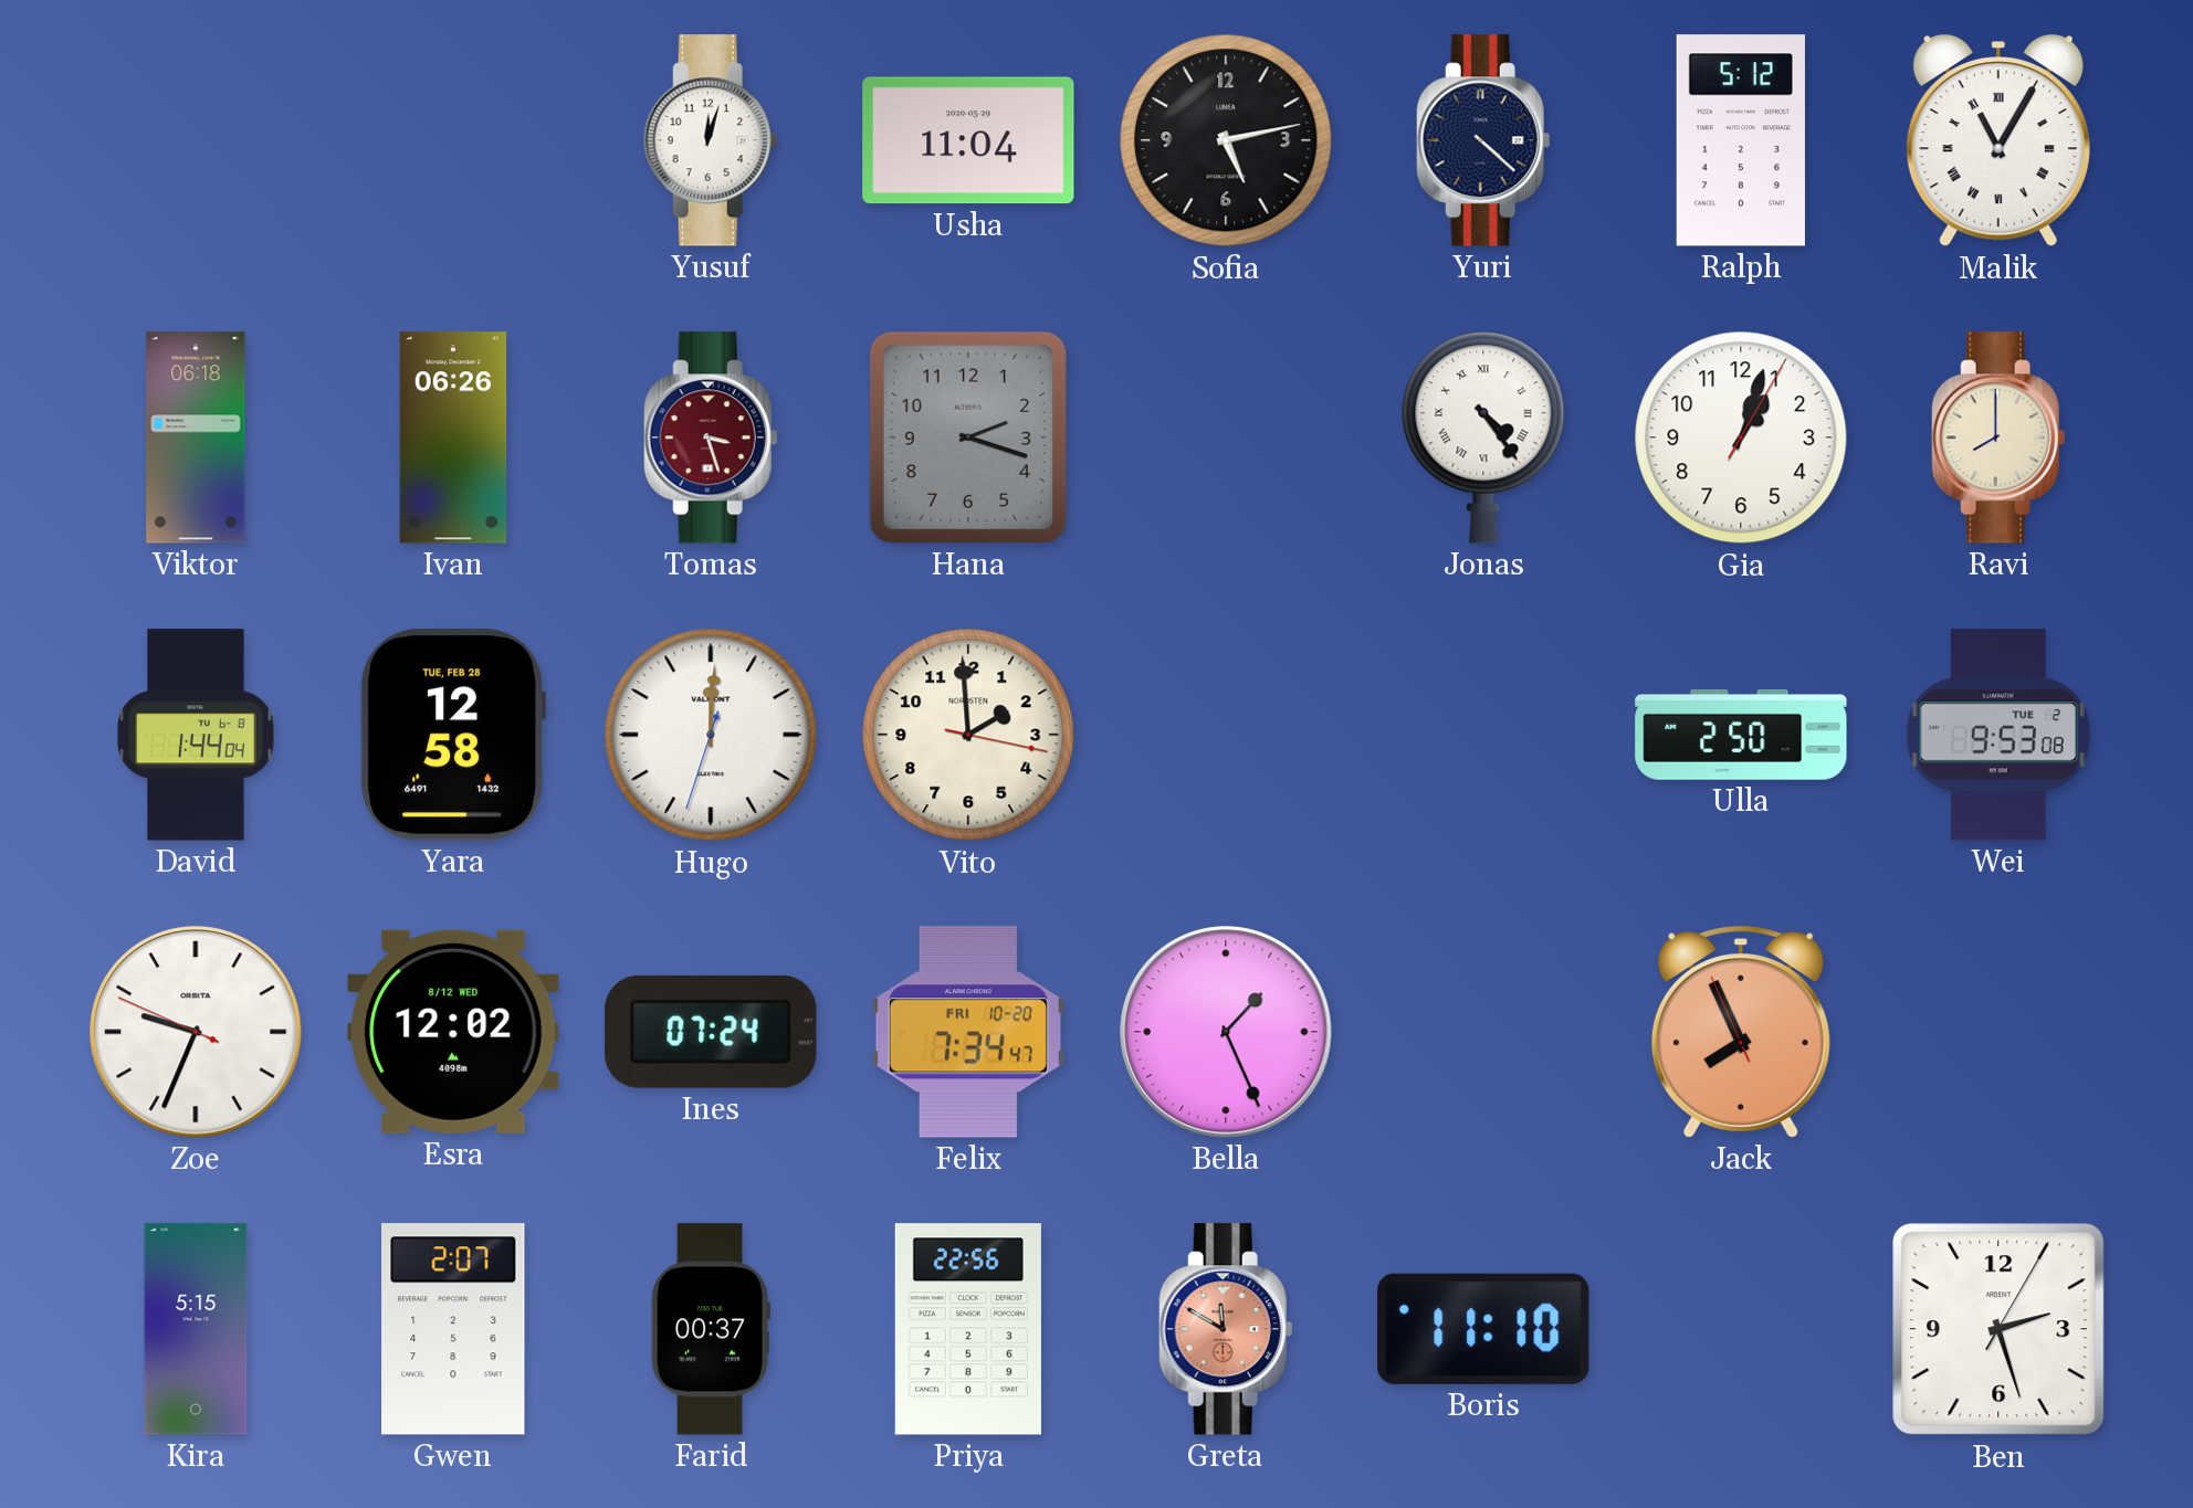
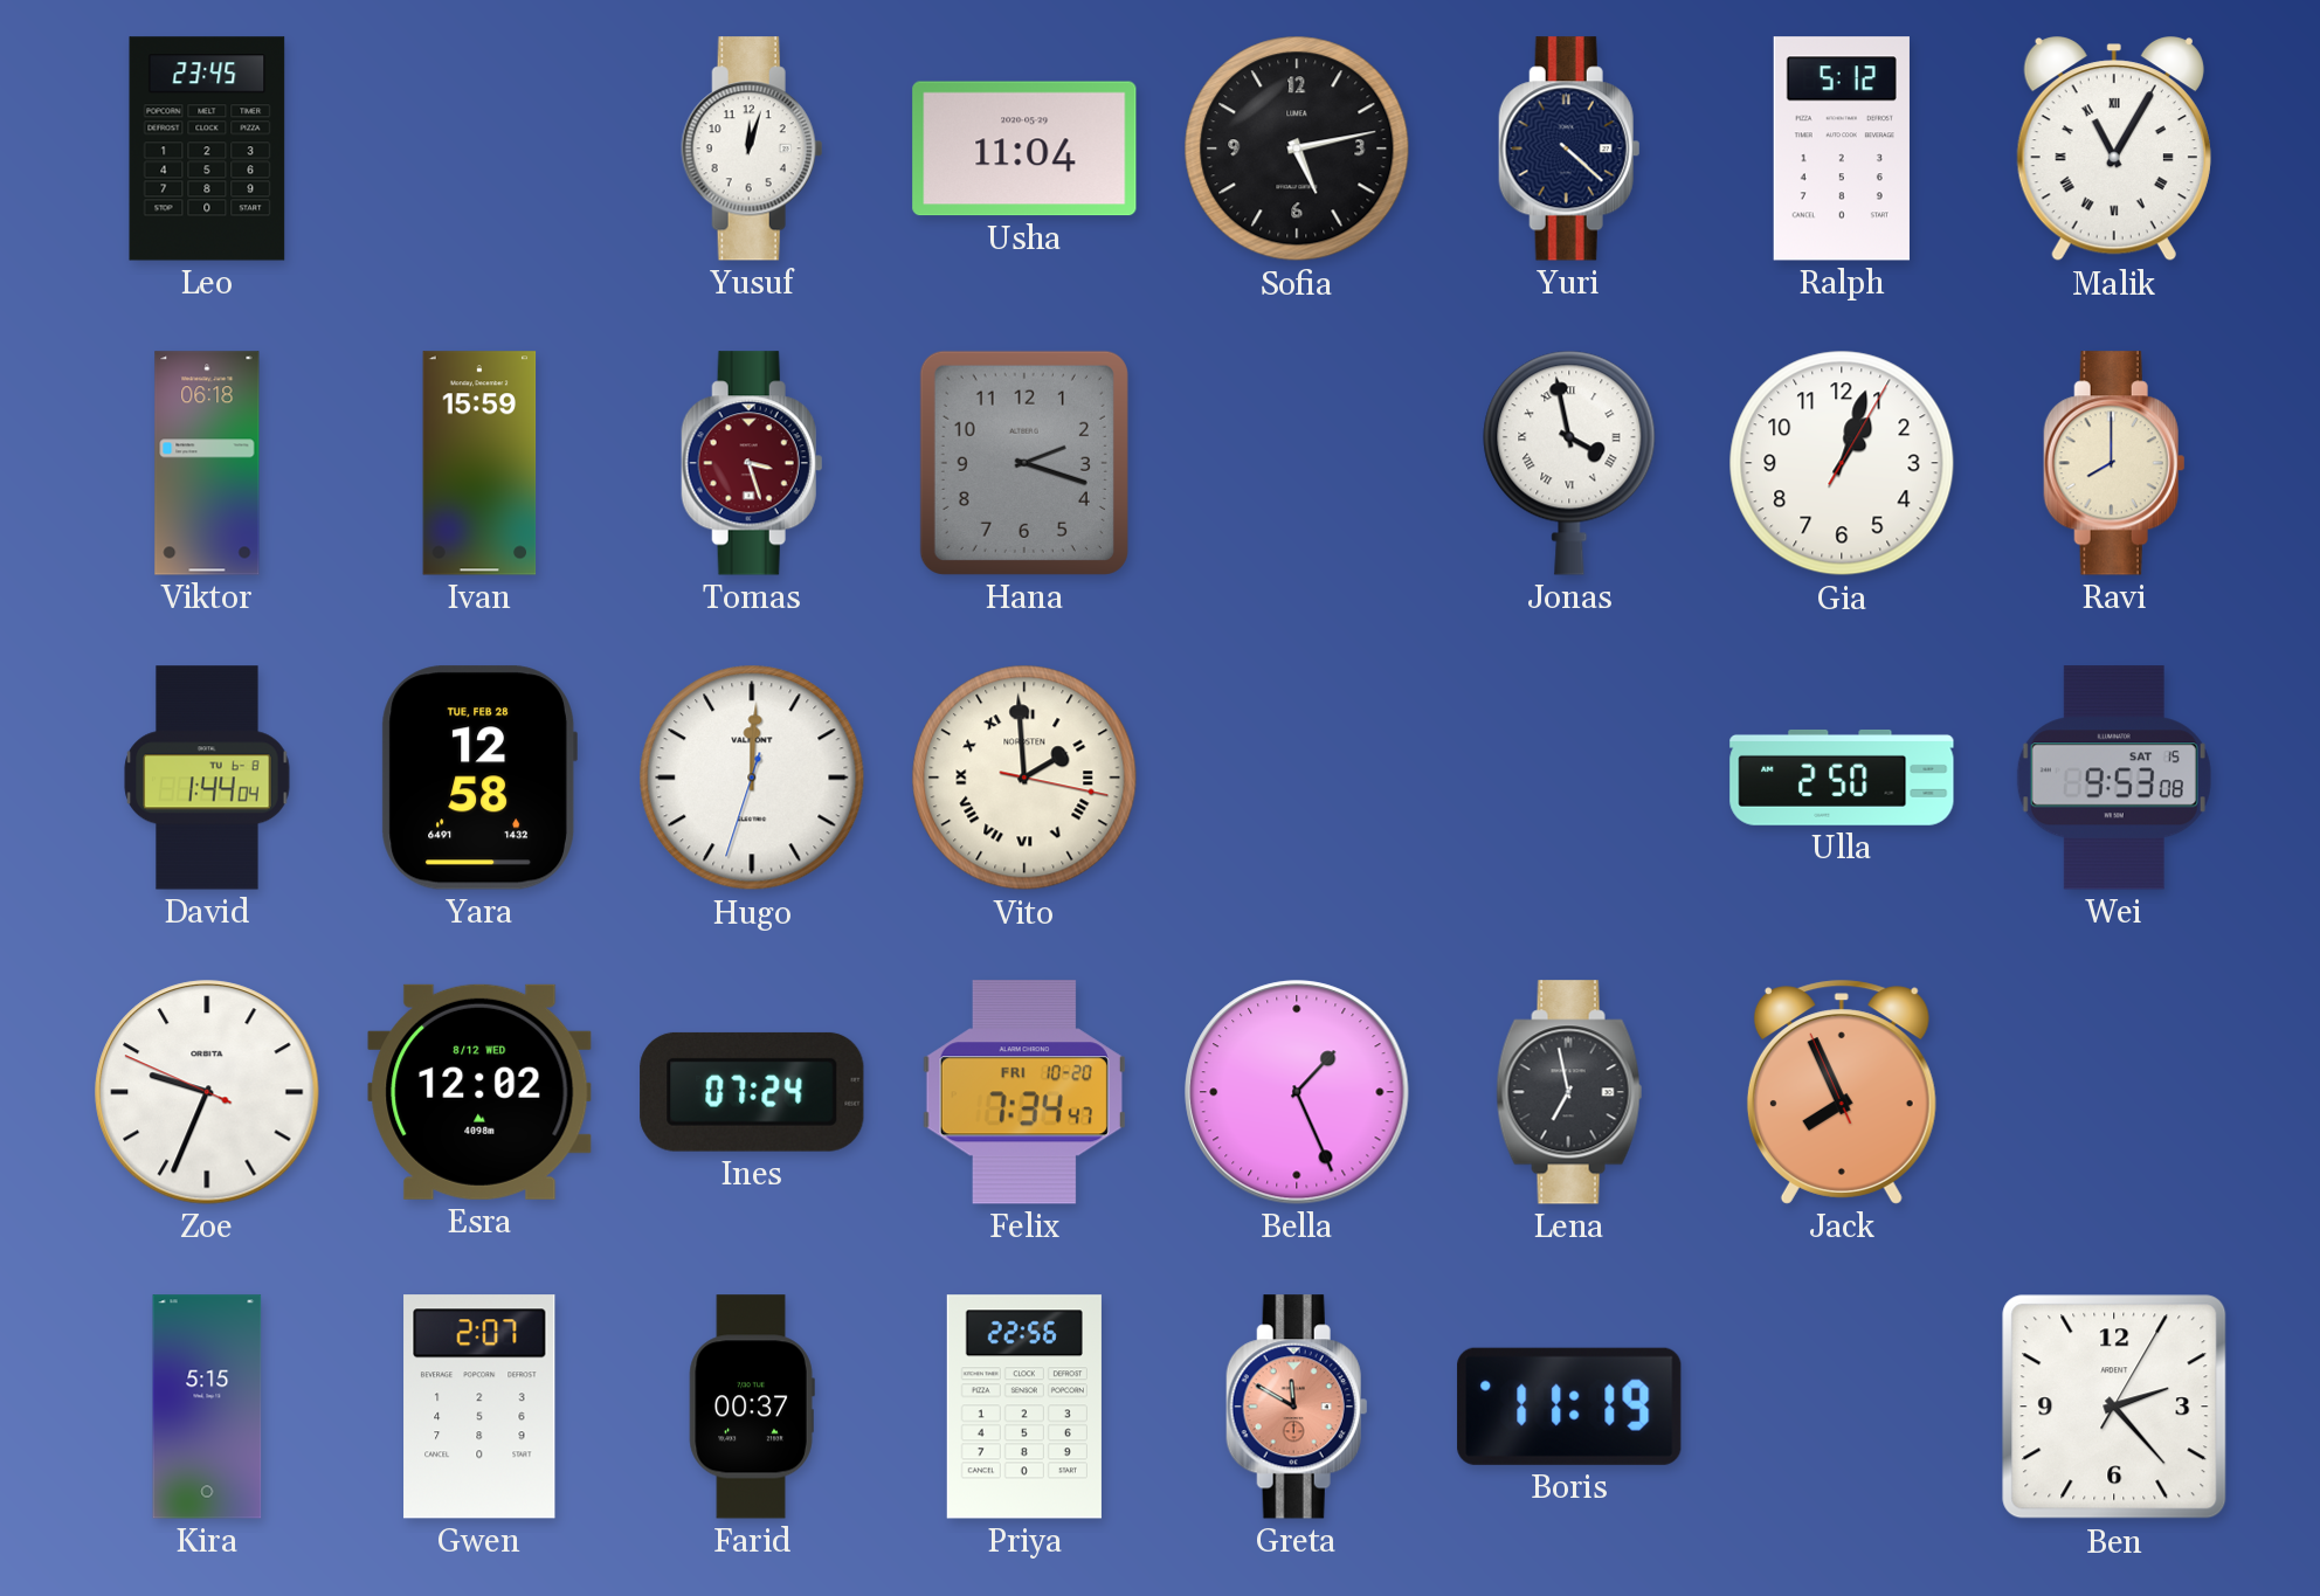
Leo: none -> 23:45 (207, 148)
Ivan: 06:26 -> 15:59 (479, 463)
Jonas: 4:24 -> 3:58 (1569, 463)
Vito numerals: Arabic -> Roman (1024, 778)
Wei date: TUE 2 -> SAT 15 (2114, 778)
Lena: none -> 6:58 (1569, 1092)
Boris: 11:10 -> 11:19 (1569, 1407)
Ben: 2:27 -> 2:23 (2114, 1407)
